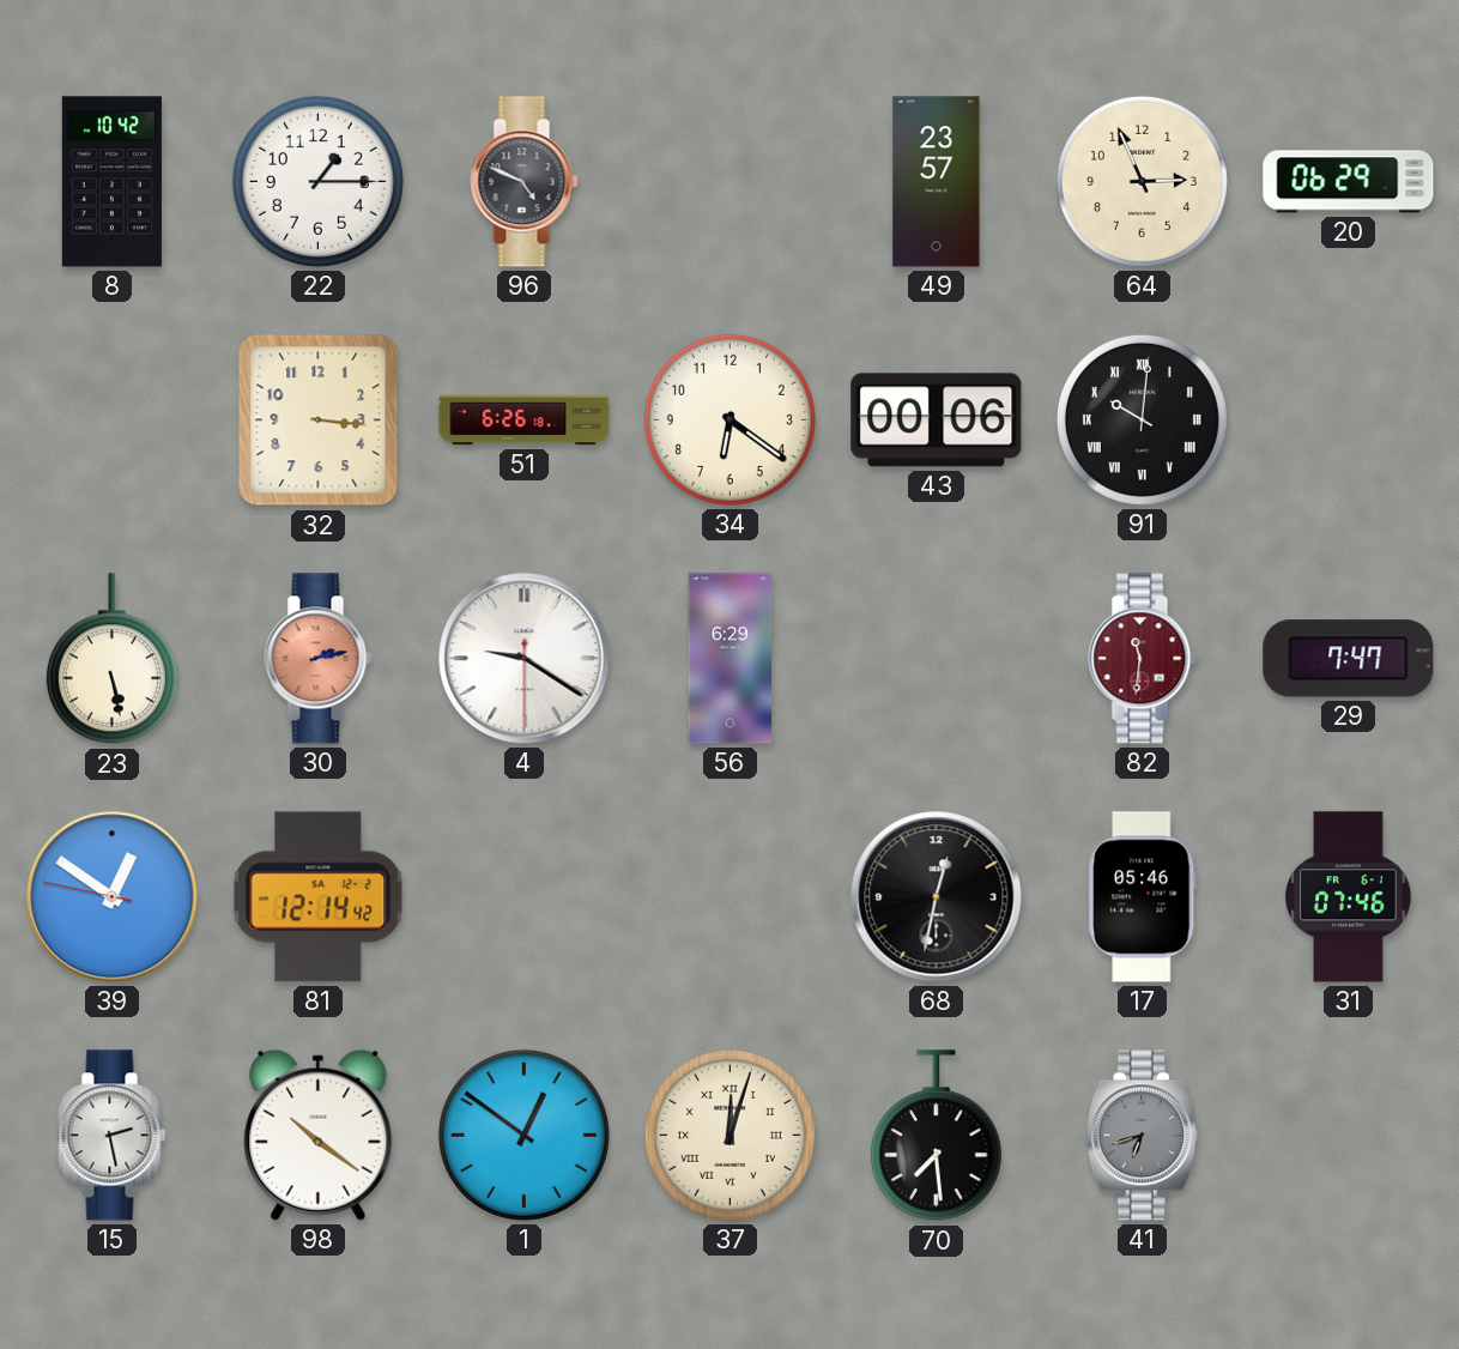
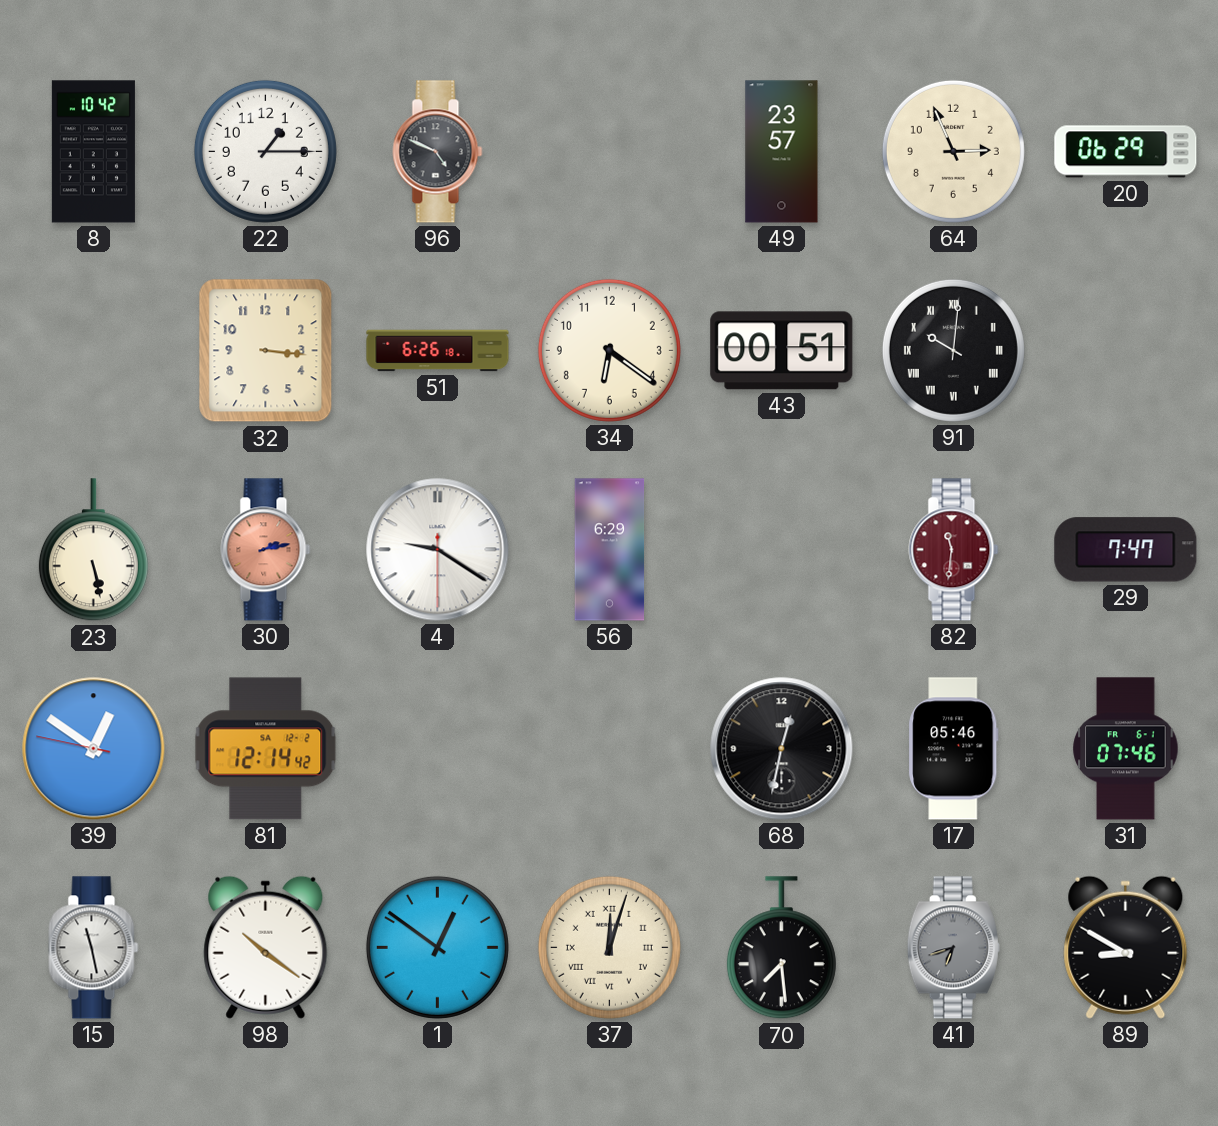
43: 00:06 -> 00:51 (782, 351)
15: 2:28 -> 11:28 (94, 948)
89: none -> 8:50 (1126, 947)
